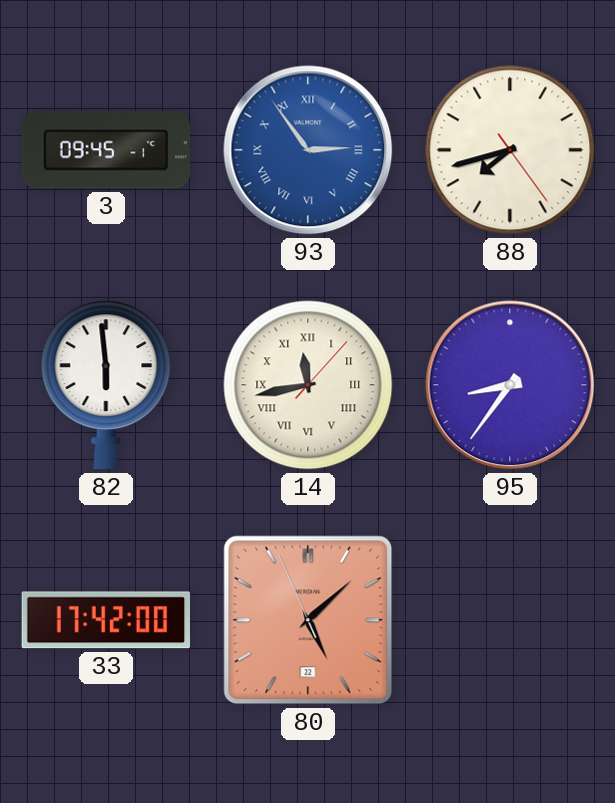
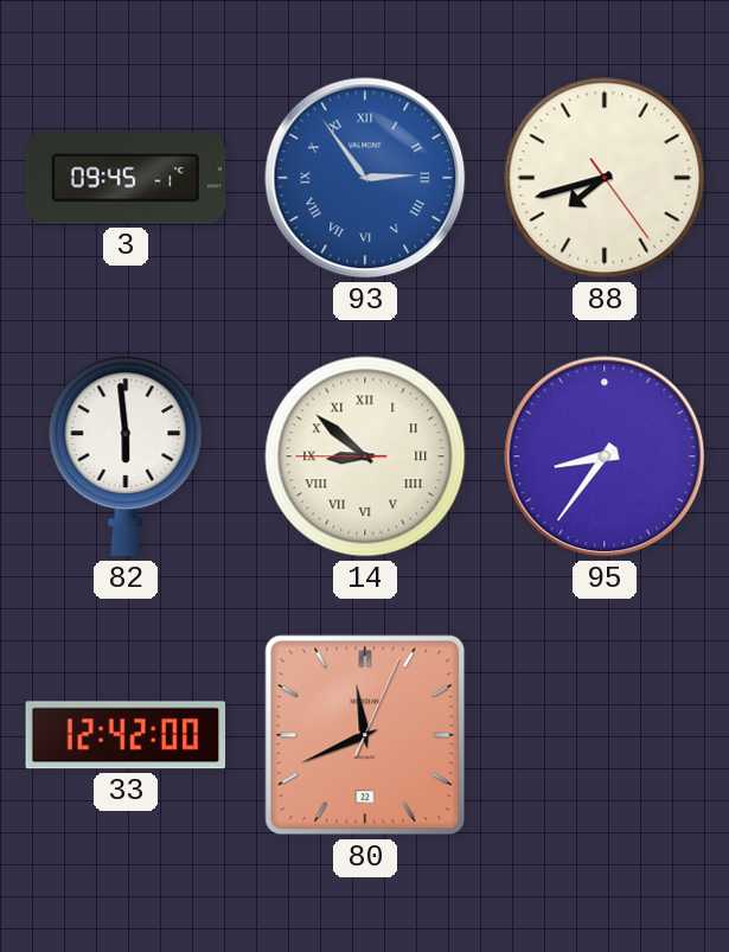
14: 11:43 -> 8:51 (365, 456)
33: 17:42 -> 12:42 (126, 735)
80: 5:07 -> 11:41 (365, 735)
